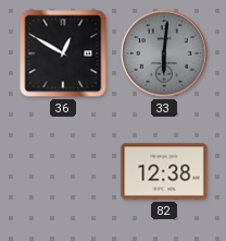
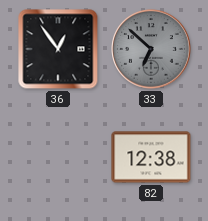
36: 12:50 -> 12:54 (58, 49)
33: 6:01 -> 6:52 (151, 49)
